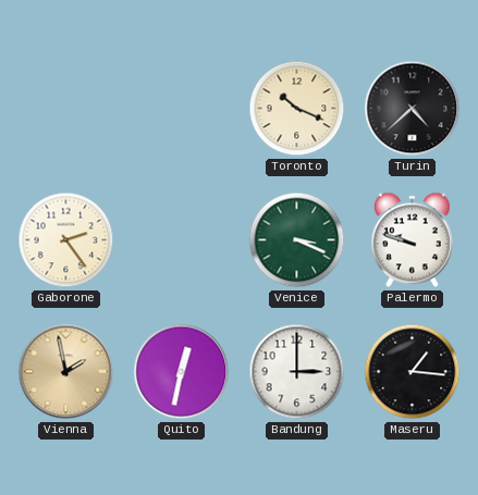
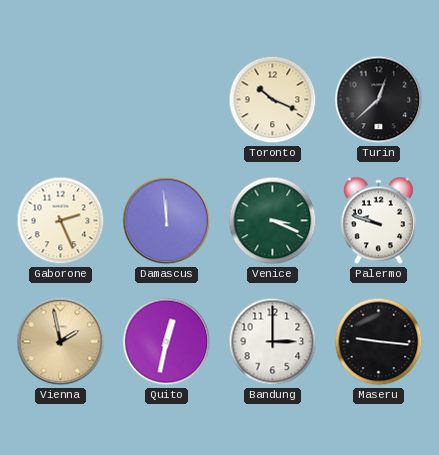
Turin: 4:38 -> 12:38 (379, 100)
Gaborone: 2:24 -> 2:26 (61, 221)
Damascus: none -> 11:59 (167, 221)
Maseru: 1:16 -> 9:16 (379, 342)
